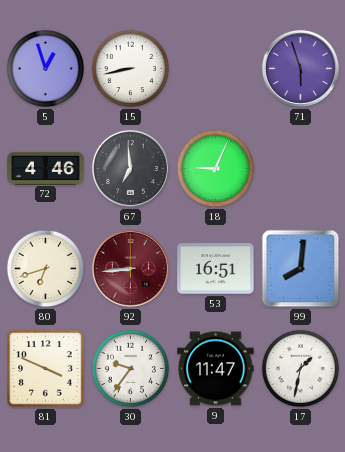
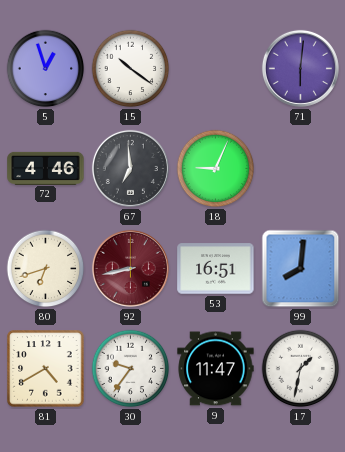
15: 8:43 -> 10:21 (131, 69)
71: 5:57 -> 6:01 (300, 68)
92: 8:44 -> 8:43 (130, 268)
81: 3:49 -> 4:40 (46, 369)
